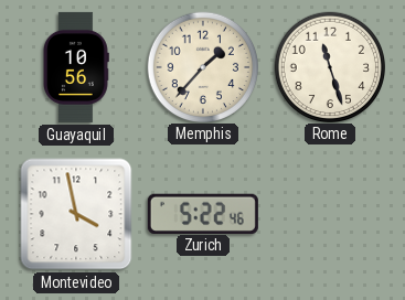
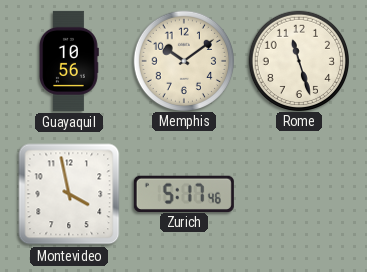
Memphis: 1:37 -> 10:09 (183, 60)
Zurich: 5:22 -> 5:17 (184, 193)
